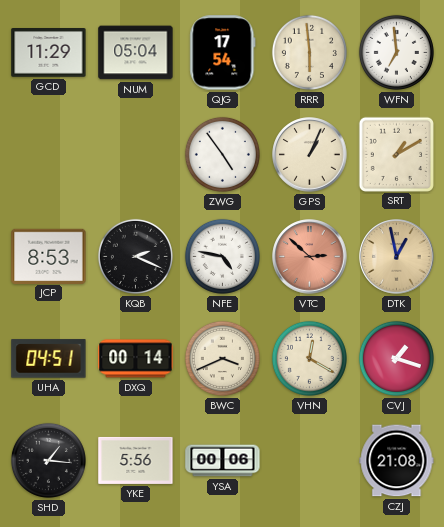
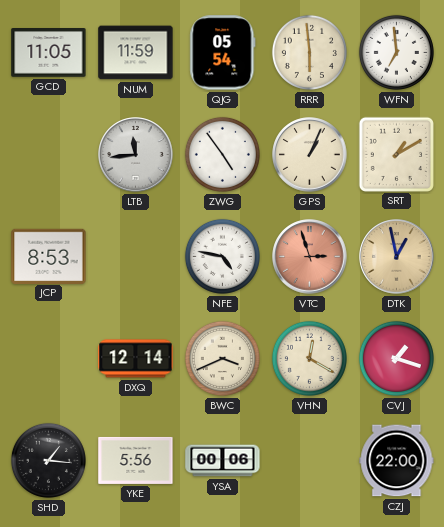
GCD: 11:29 -> 11:05 (49, 53)
NUM: 05:04 -> 11:59 (136, 53)
QJG: 17:54 -> 05:54 (223, 53)
LTB: none -> 11:44 (136, 155)
KQB: 2:19 -> none (135, 256)
VTC: 2:52 -> 2:57 (310, 257)
UHA: 04:51 -> none (49, 359)
DXQ: 00:14 -> 12:14 (136, 359)
CZJ: 21:08 -> 22:00 (397, 461)
